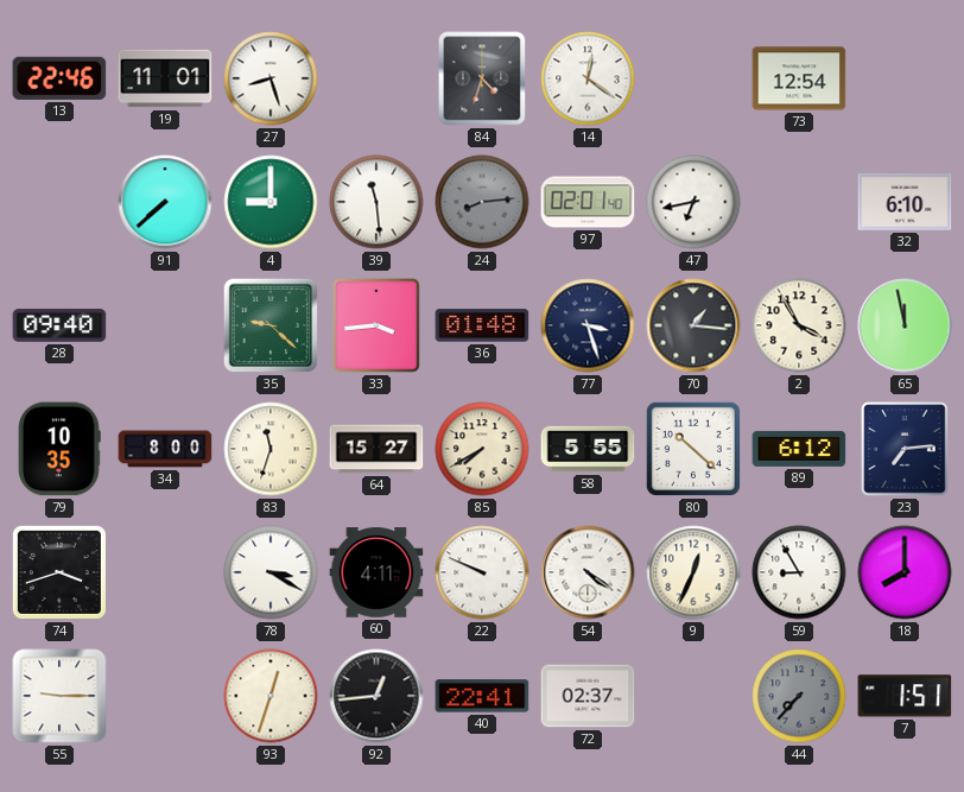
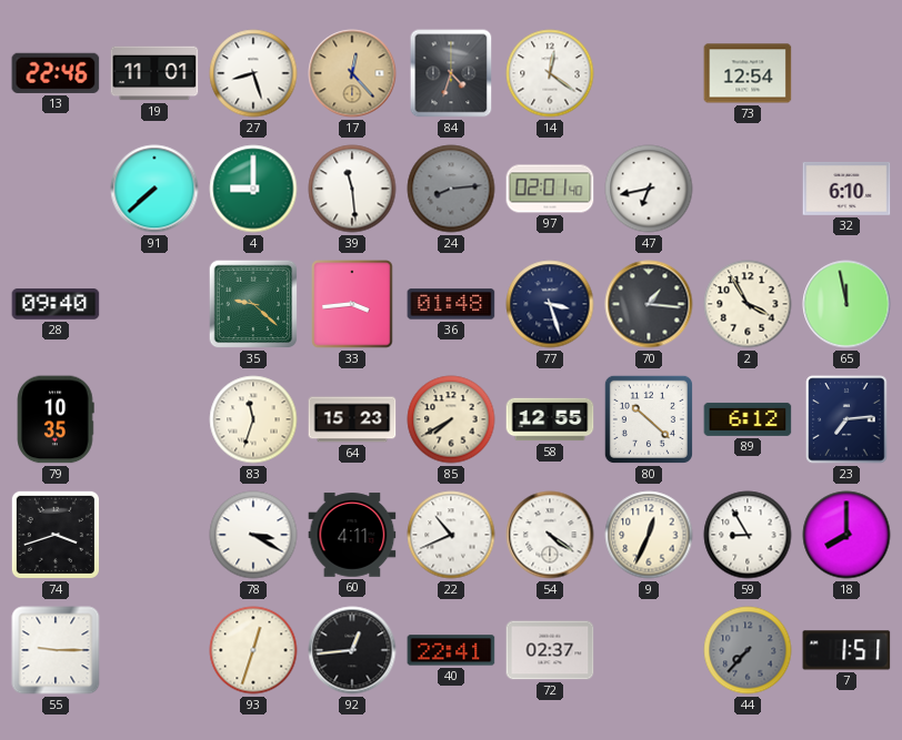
17: none -> 12:23 (352, 73)
34: 8:00 -> none (165, 449)
64: 15:27 -> 15:23 (352, 419)
58: 5:55 -> 12:55 (550, 419)
22: 9:49 -> 10:41 (451, 535)
